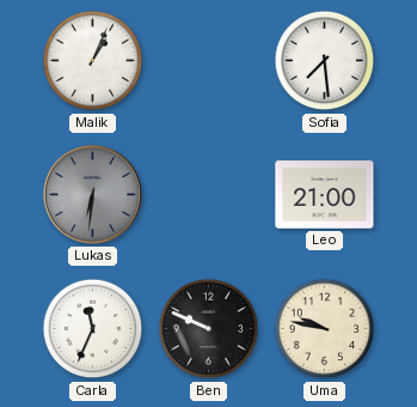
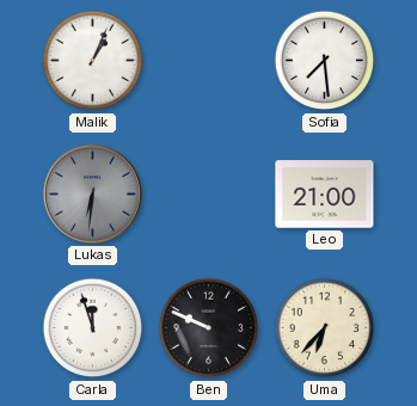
Carla: 11:34 -> 11:57 (93, 328)
Uma: 9:47 -> 6:37 (325, 328)
